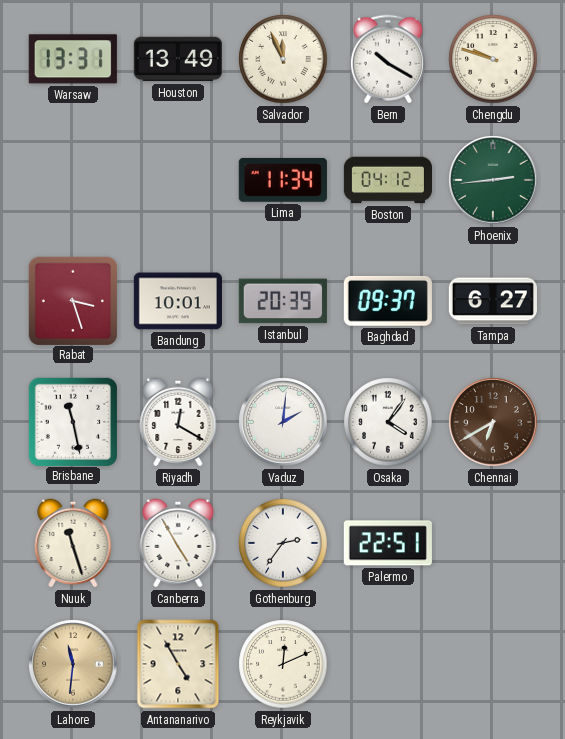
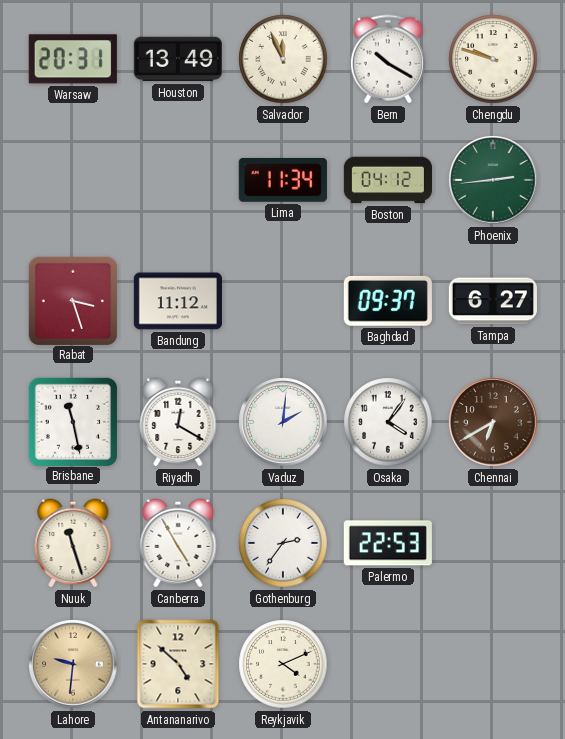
Warsaw: 13:31 -> 20:31 (73, 59)
Bandung: 10:01 -> 11:12 (178, 301)
Istanbul: 20:39 -> none (283, 301)
Palermo: 22:51 -> 22:53 (388, 543)
Lahore: 11:31 -> 9:31 (73, 664)
Antananarivo: 4:55 -> 4:52 (178, 664)
Reykjavik: 12:11 -> 4:11 (283, 664)
